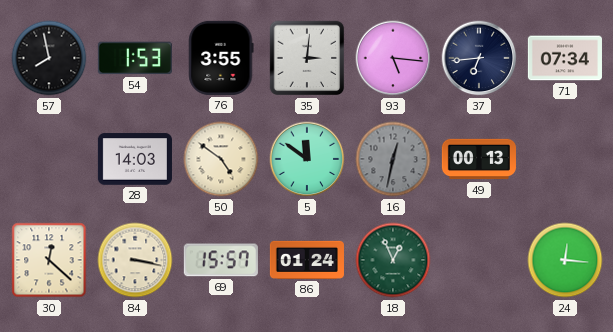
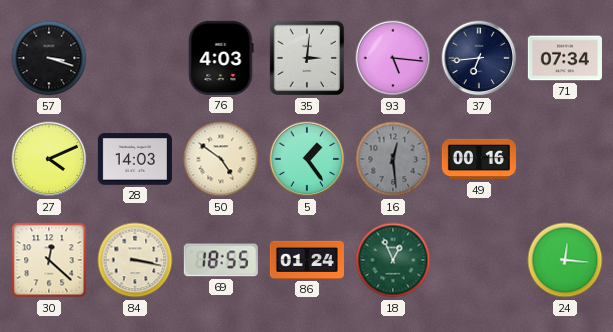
57: 7:58 -> 3:18 (49, 58)
54: 1:53 -> none (135, 58)
76: 3:55 -> 4:03 (221, 58)
27: none -> 4:11 (49, 159)
5: 11:51 -> 1:24 (307, 159)
16: 12:32 -> 12:29 (393, 159)
49: 00:13 -> 00:16 (479, 159)
69: 15:57 -> 18:55 (221, 260)
